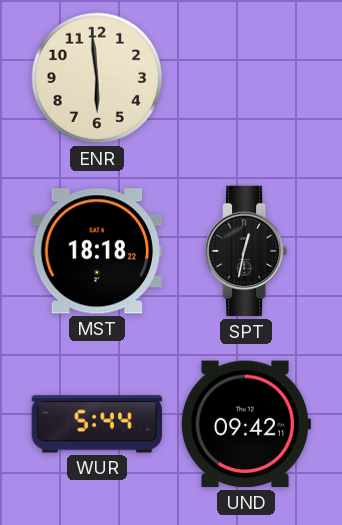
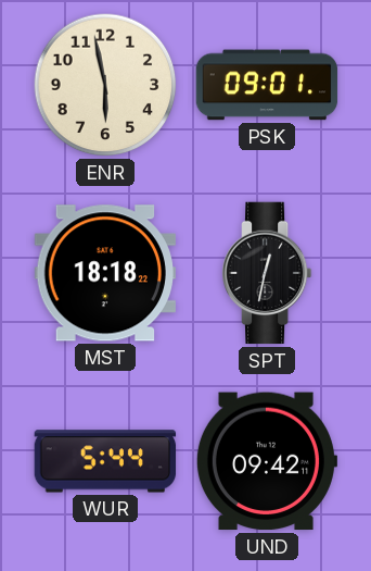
ENR: 5:59 -> 5:58 (105, 85)
PSK: none -> 09:01 (267, 85)
